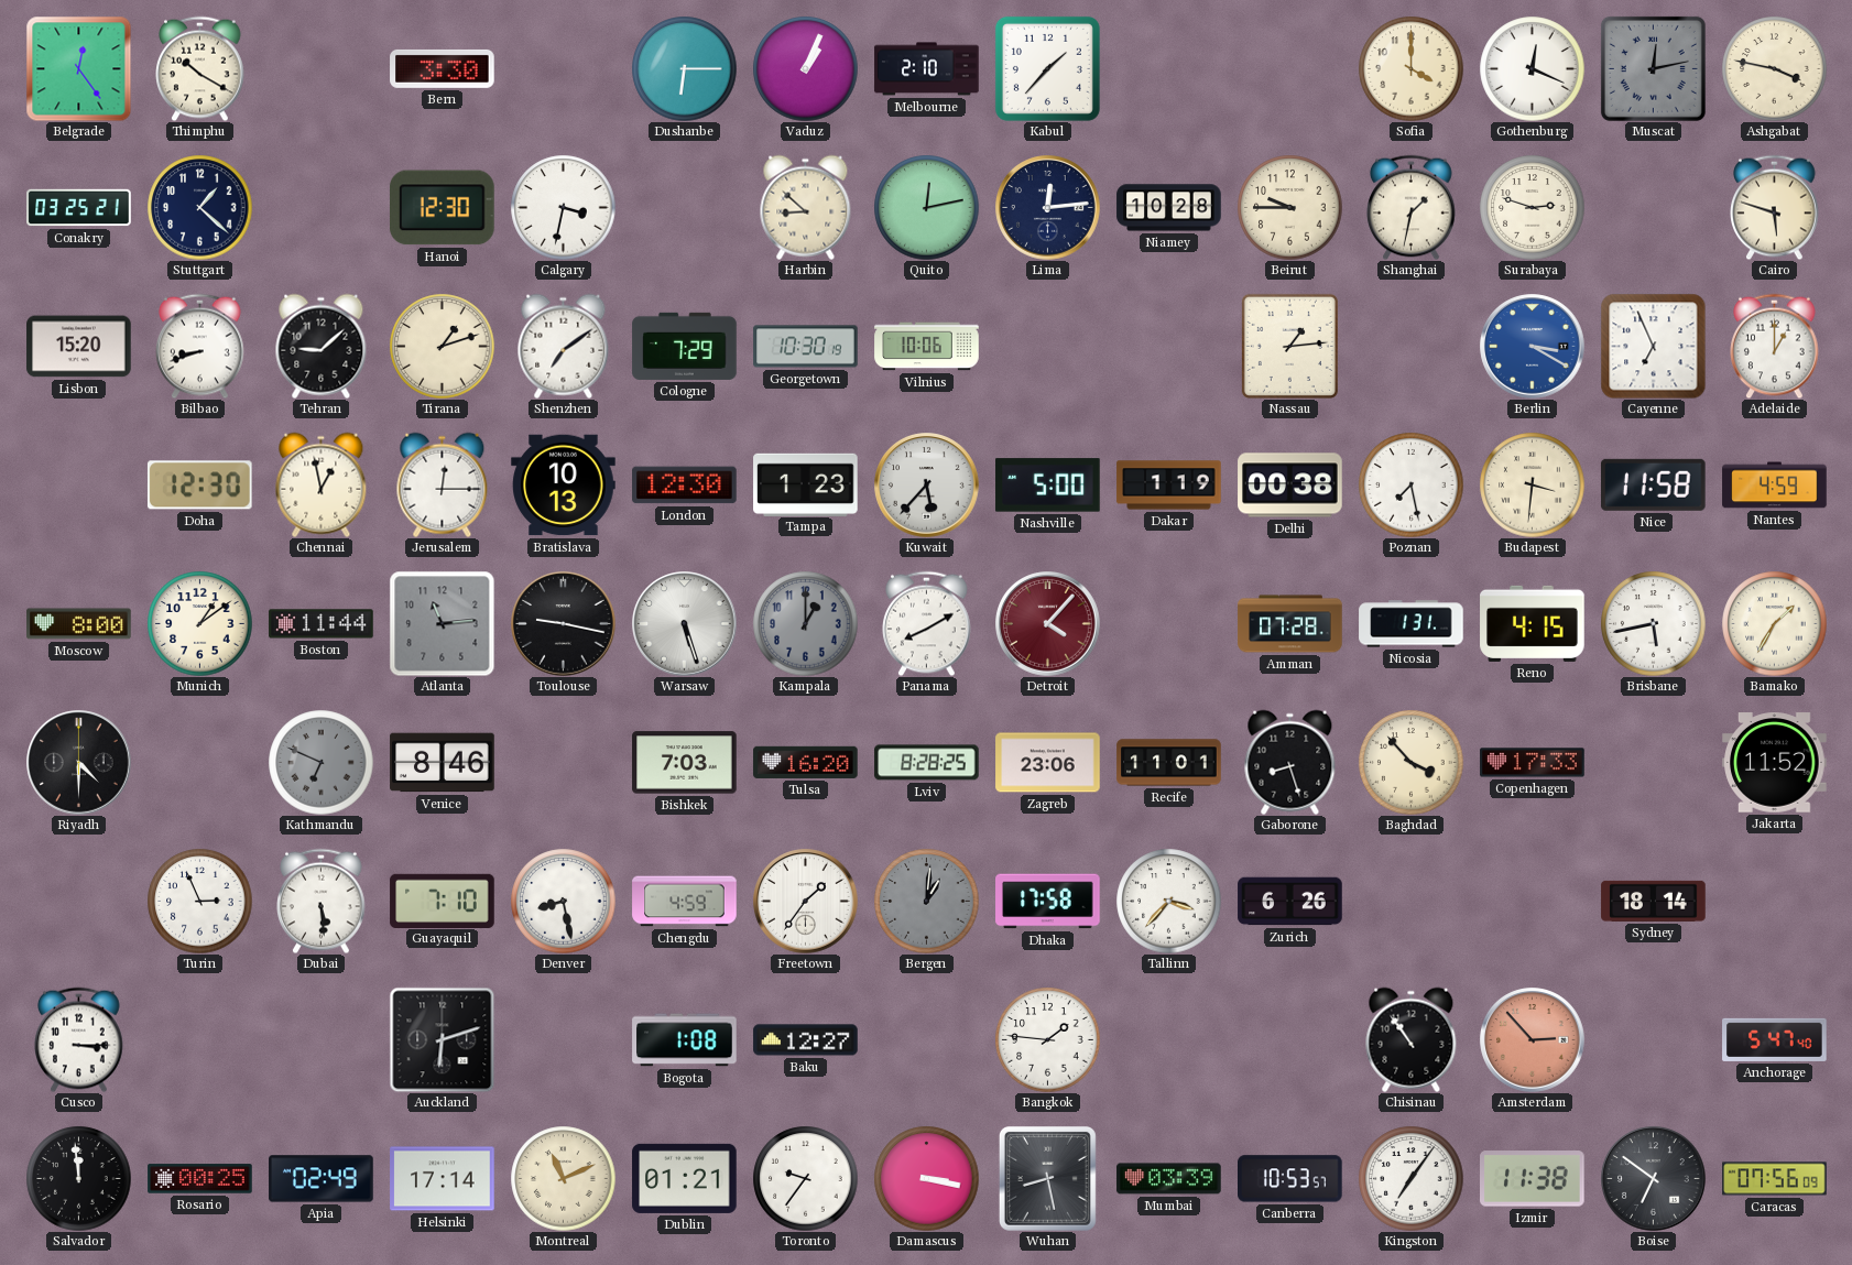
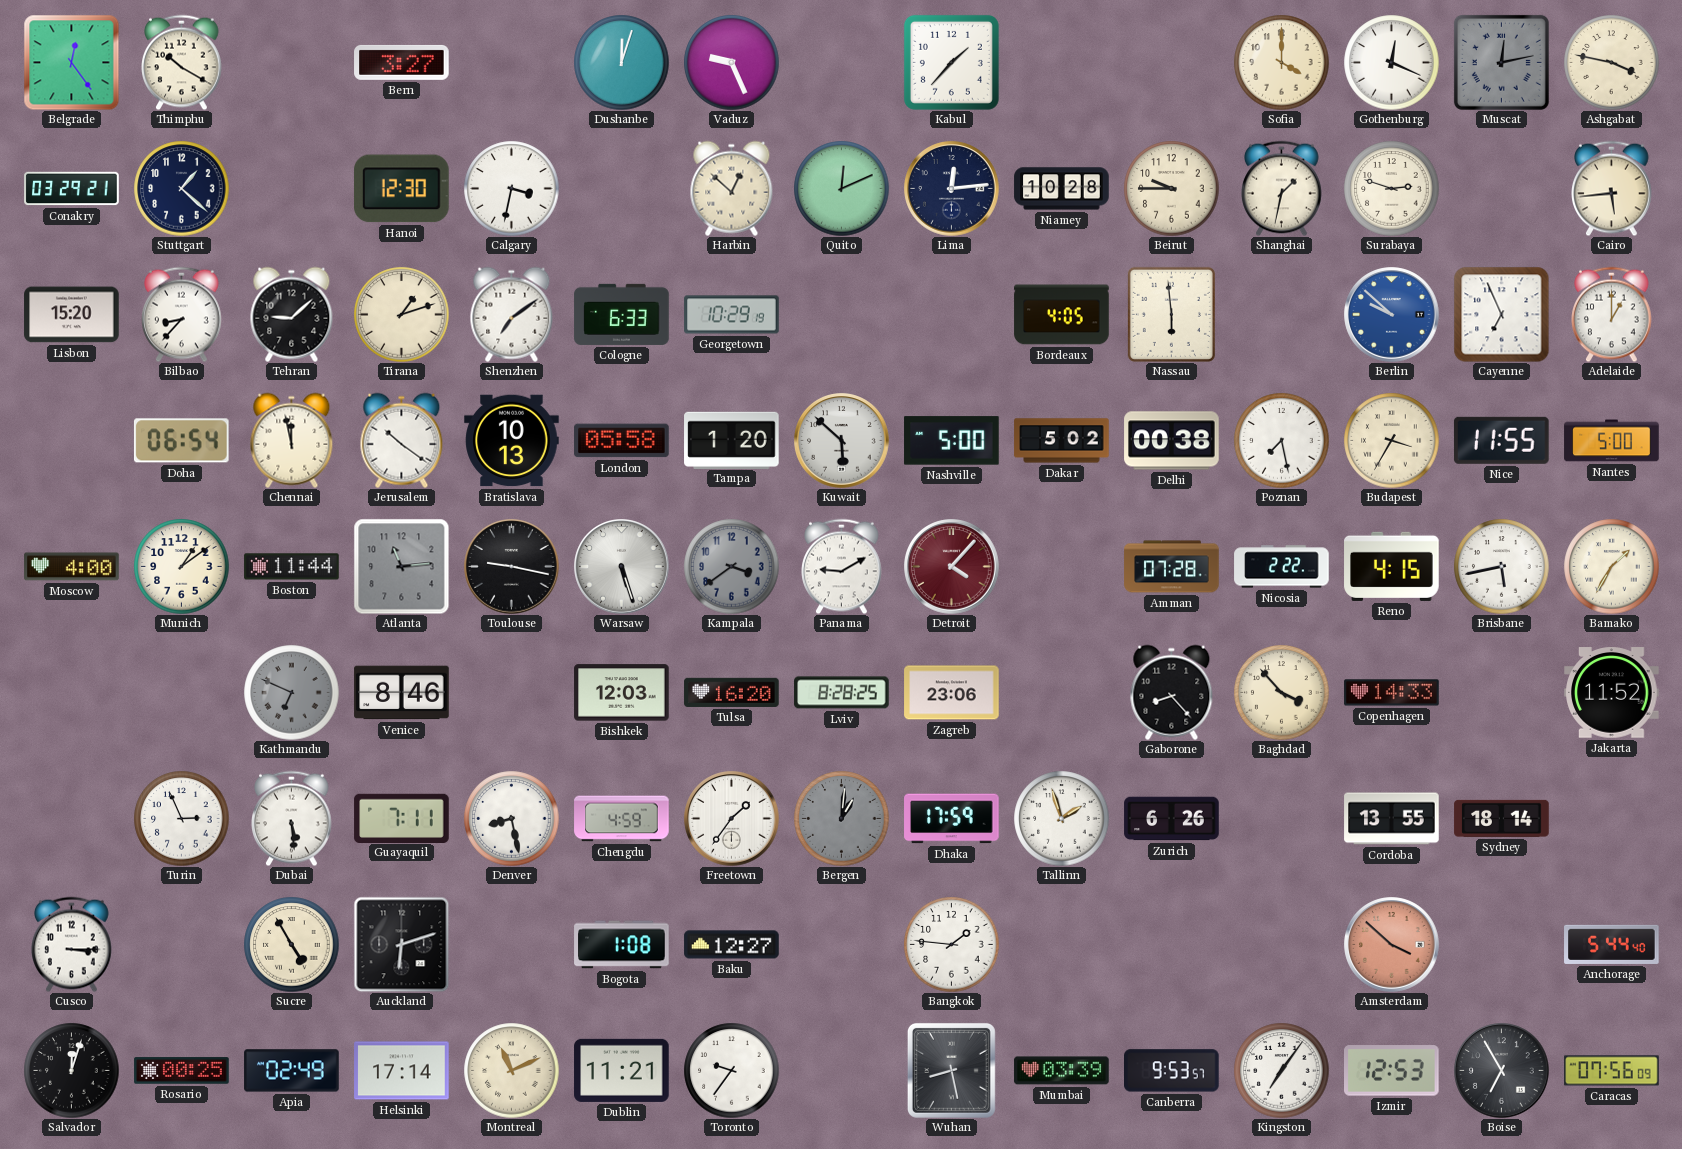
Bern: 3:30 -> 3:27 (402, 62)
Dushanbe: 6:15 -> 12:03 (621, 62)
Vaduz: 1:04 -> 9:26 (731, 62)
Melbourne: 2:10 -> none (927, 69)
Conakry: 03:25 -> 03:29 (72, 189)
Harbin: 8:52 -> 12:52 (732, 188)
Quito: 12:13 -> 12:11 (841, 188)
Cairo: 5:48 -> 5:44 (1612, 188)
Bilbao: 8:42 -> 8:37 (182, 314)
Cologne: 7:29 -> 6:33 (622, 314)
Georgetown: 10:30 -> 10:29 (732, 315)
Vilnius: 10:06 -> none (927, 347)
Bordeaux: none -> 4:05 (1062, 315)
Nassau: 1:14 -> 5:59 (1171, 314)
Berlin: 3:20 -> 9:52 (1392, 315)
Doha: 12:30 -> 06:54 (181, 441)
Chennai: 12:58 -> 11:58 (292, 440)
Jerusalem: 12:15 -> 10:21 (402, 440)
London: 12:30 -> 05:58 (622, 441)
Tampa: 1:23 -> 1:20 (732, 440)
Kuwait: 5:37 -> 5:52 (842, 441)
Dakar: 1:19 -> 5:02 (1062, 441)
Budapest: 3:31 -> 3:35 (1391, 440)
Nice: 11:58 -> 11:55 (1501, 440)
Nantes: 4:59 -> 5:00 (1612, 441)
Moscow: 8:00 -> 4:00 (72, 567)
Kampala: 1:00 -> 3:39 (731, 566)
Panama: 8:10 -> 9:10 (842, 566)
Nicosia: 1:31 -> 2:22 (1282, 567)
Riyadh: 4:30 -> none (79, 763)
Bishkek: 7:03 -> 12:03 (622, 693)
Recife: 11:01 -> none (1169, 763)
Gaborone: 8:27 -> 8:23 (1172, 692)
Copenhagen: 17:33 -> 14:33 (1392, 693)
Guayaquil: 7:10 -> 7:11 (402, 818)
Dhaka: 17:58 -> 17:59 (952, 819)
Tallinn: 3:37 -> 1:57 (1061, 818)
Cordoba: none -> 13:55 (1392, 819)
Sucre: none -> 4:55 (291, 944)
Chisinau: 10:54 -> none (1412, 1039)
Amsterdam: 2:53 -> 3:52 (1392, 945)
Anchorage: 5:47 -> 5:44 (1612, 944)
Salvador: 11:59 -> 12:03 (71, 1070)
Dublin: 01:21 -> 11:21 (622, 1070)
Damascus: 3:17 -> none (926, 1178)
Canberra: 10:53 -> 9:53 (1172, 1071)
Izmir: 11:38 -> 12:53 (1392, 1071)
Boise: 6:51 -> 6:55 (1502, 1071)
